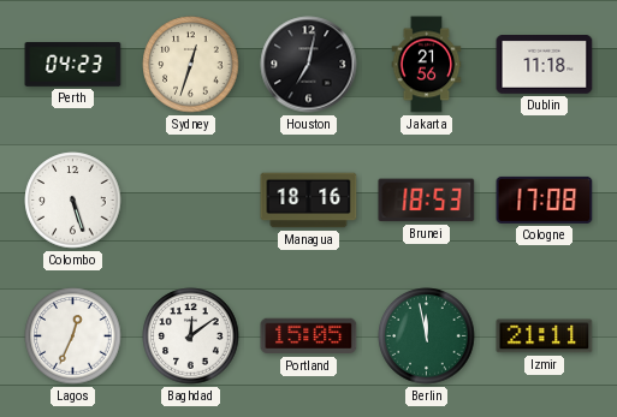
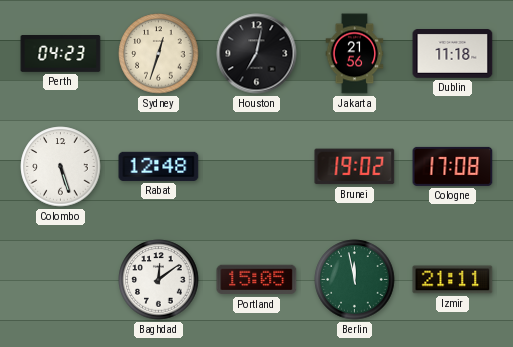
Rabat: none -> 12:48 (159, 166)
Managua: 18:16 -> none (309, 201)
Brunei: 18:53 -> 19:02 (355, 167)
Lagos: 12:34 -> none (73, 336)
